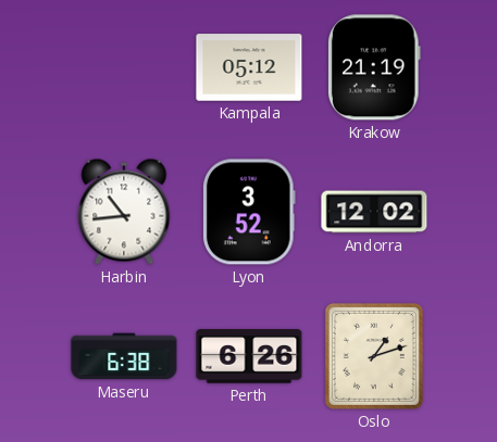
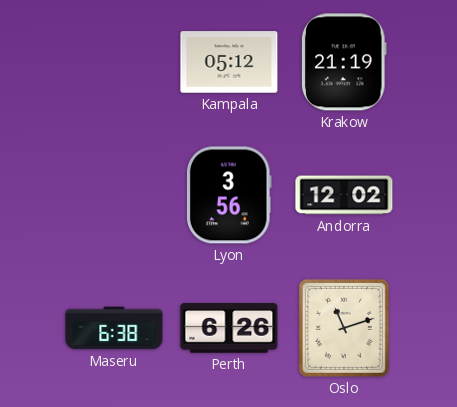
Harbin: 10:44 -> none (124, 212)
Lyon: 3:52 -> 3:56 (229, 195)
Oslo: 1:12 -> 11:12 (344, 328)
